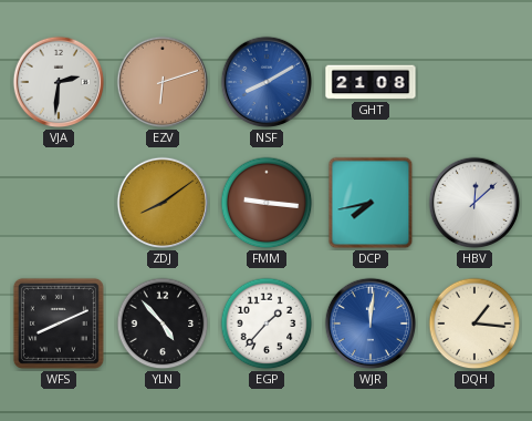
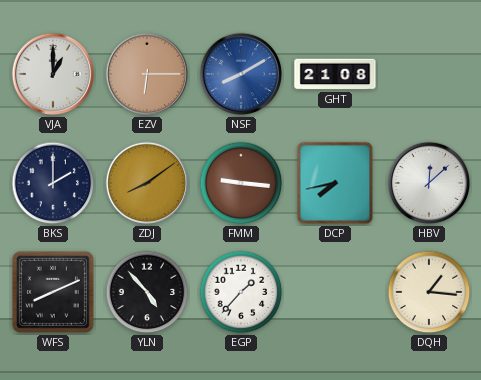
VJA: 2:31 -> 1:00 (53, 74)
EZV: 6:12 -> 6:15 (147, 74)
BKS: none -> 2:00 (53, 183)
WJR: 12:01 -> none (371, 324)
